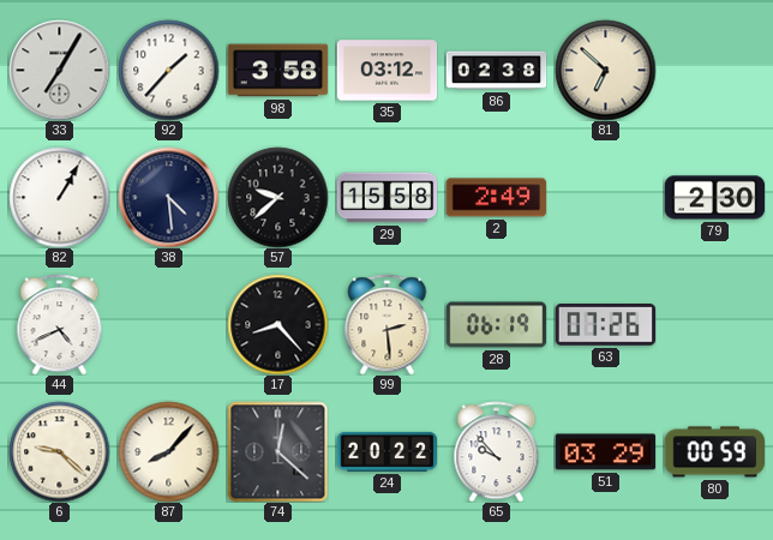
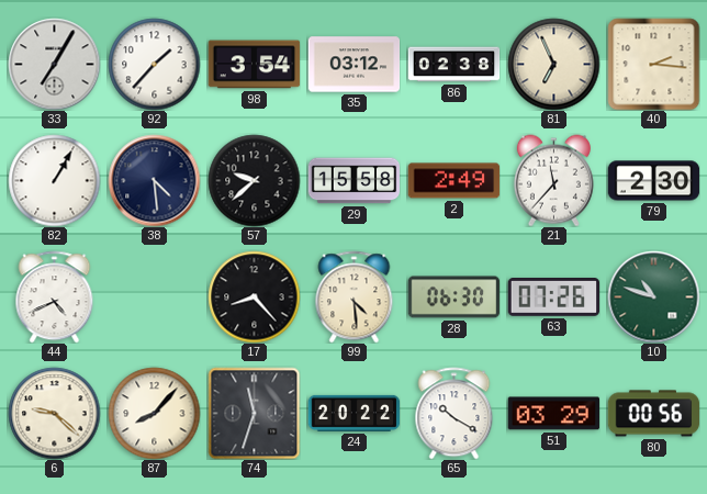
98: 3:58 -> 3:54 (254, 65)
81: 6:52 -> 6:56 (553, 64)
40: none -> 2:16 (653, 64)
21: none -> 11:37 (553, 180)
99: 2:29 -> 4:29 (355, 296)
28: 06:19 -> 06:30 (453, 297)
10: none -> 10:48 (653, 296)
74: 12:22 -> 11:33 (254, 413)
65: 9:53 -> 10:20 (454, 413)
80: 00:59 -> 00:56 (653, 414)
